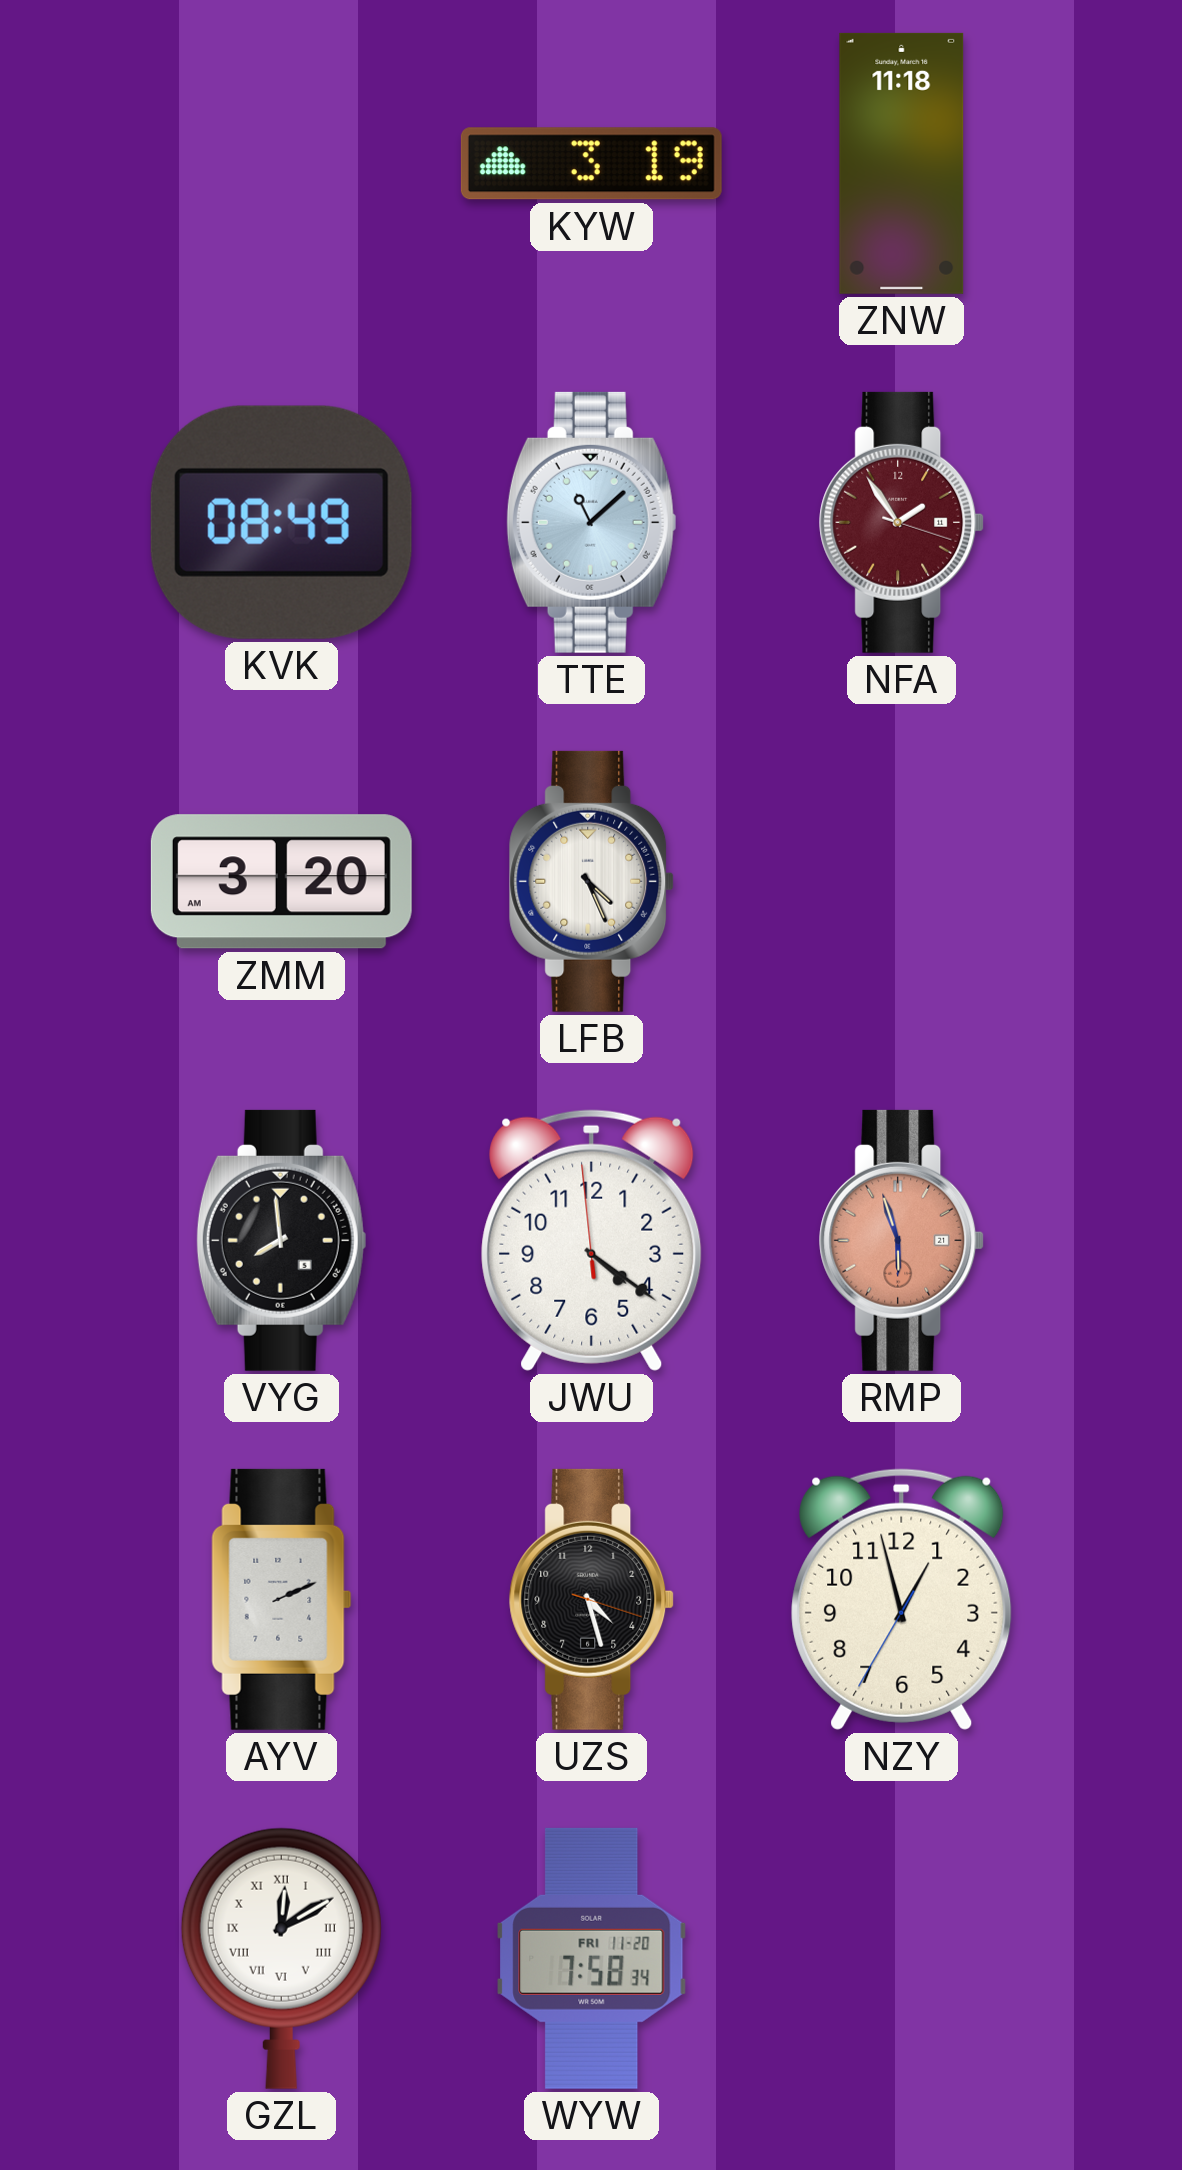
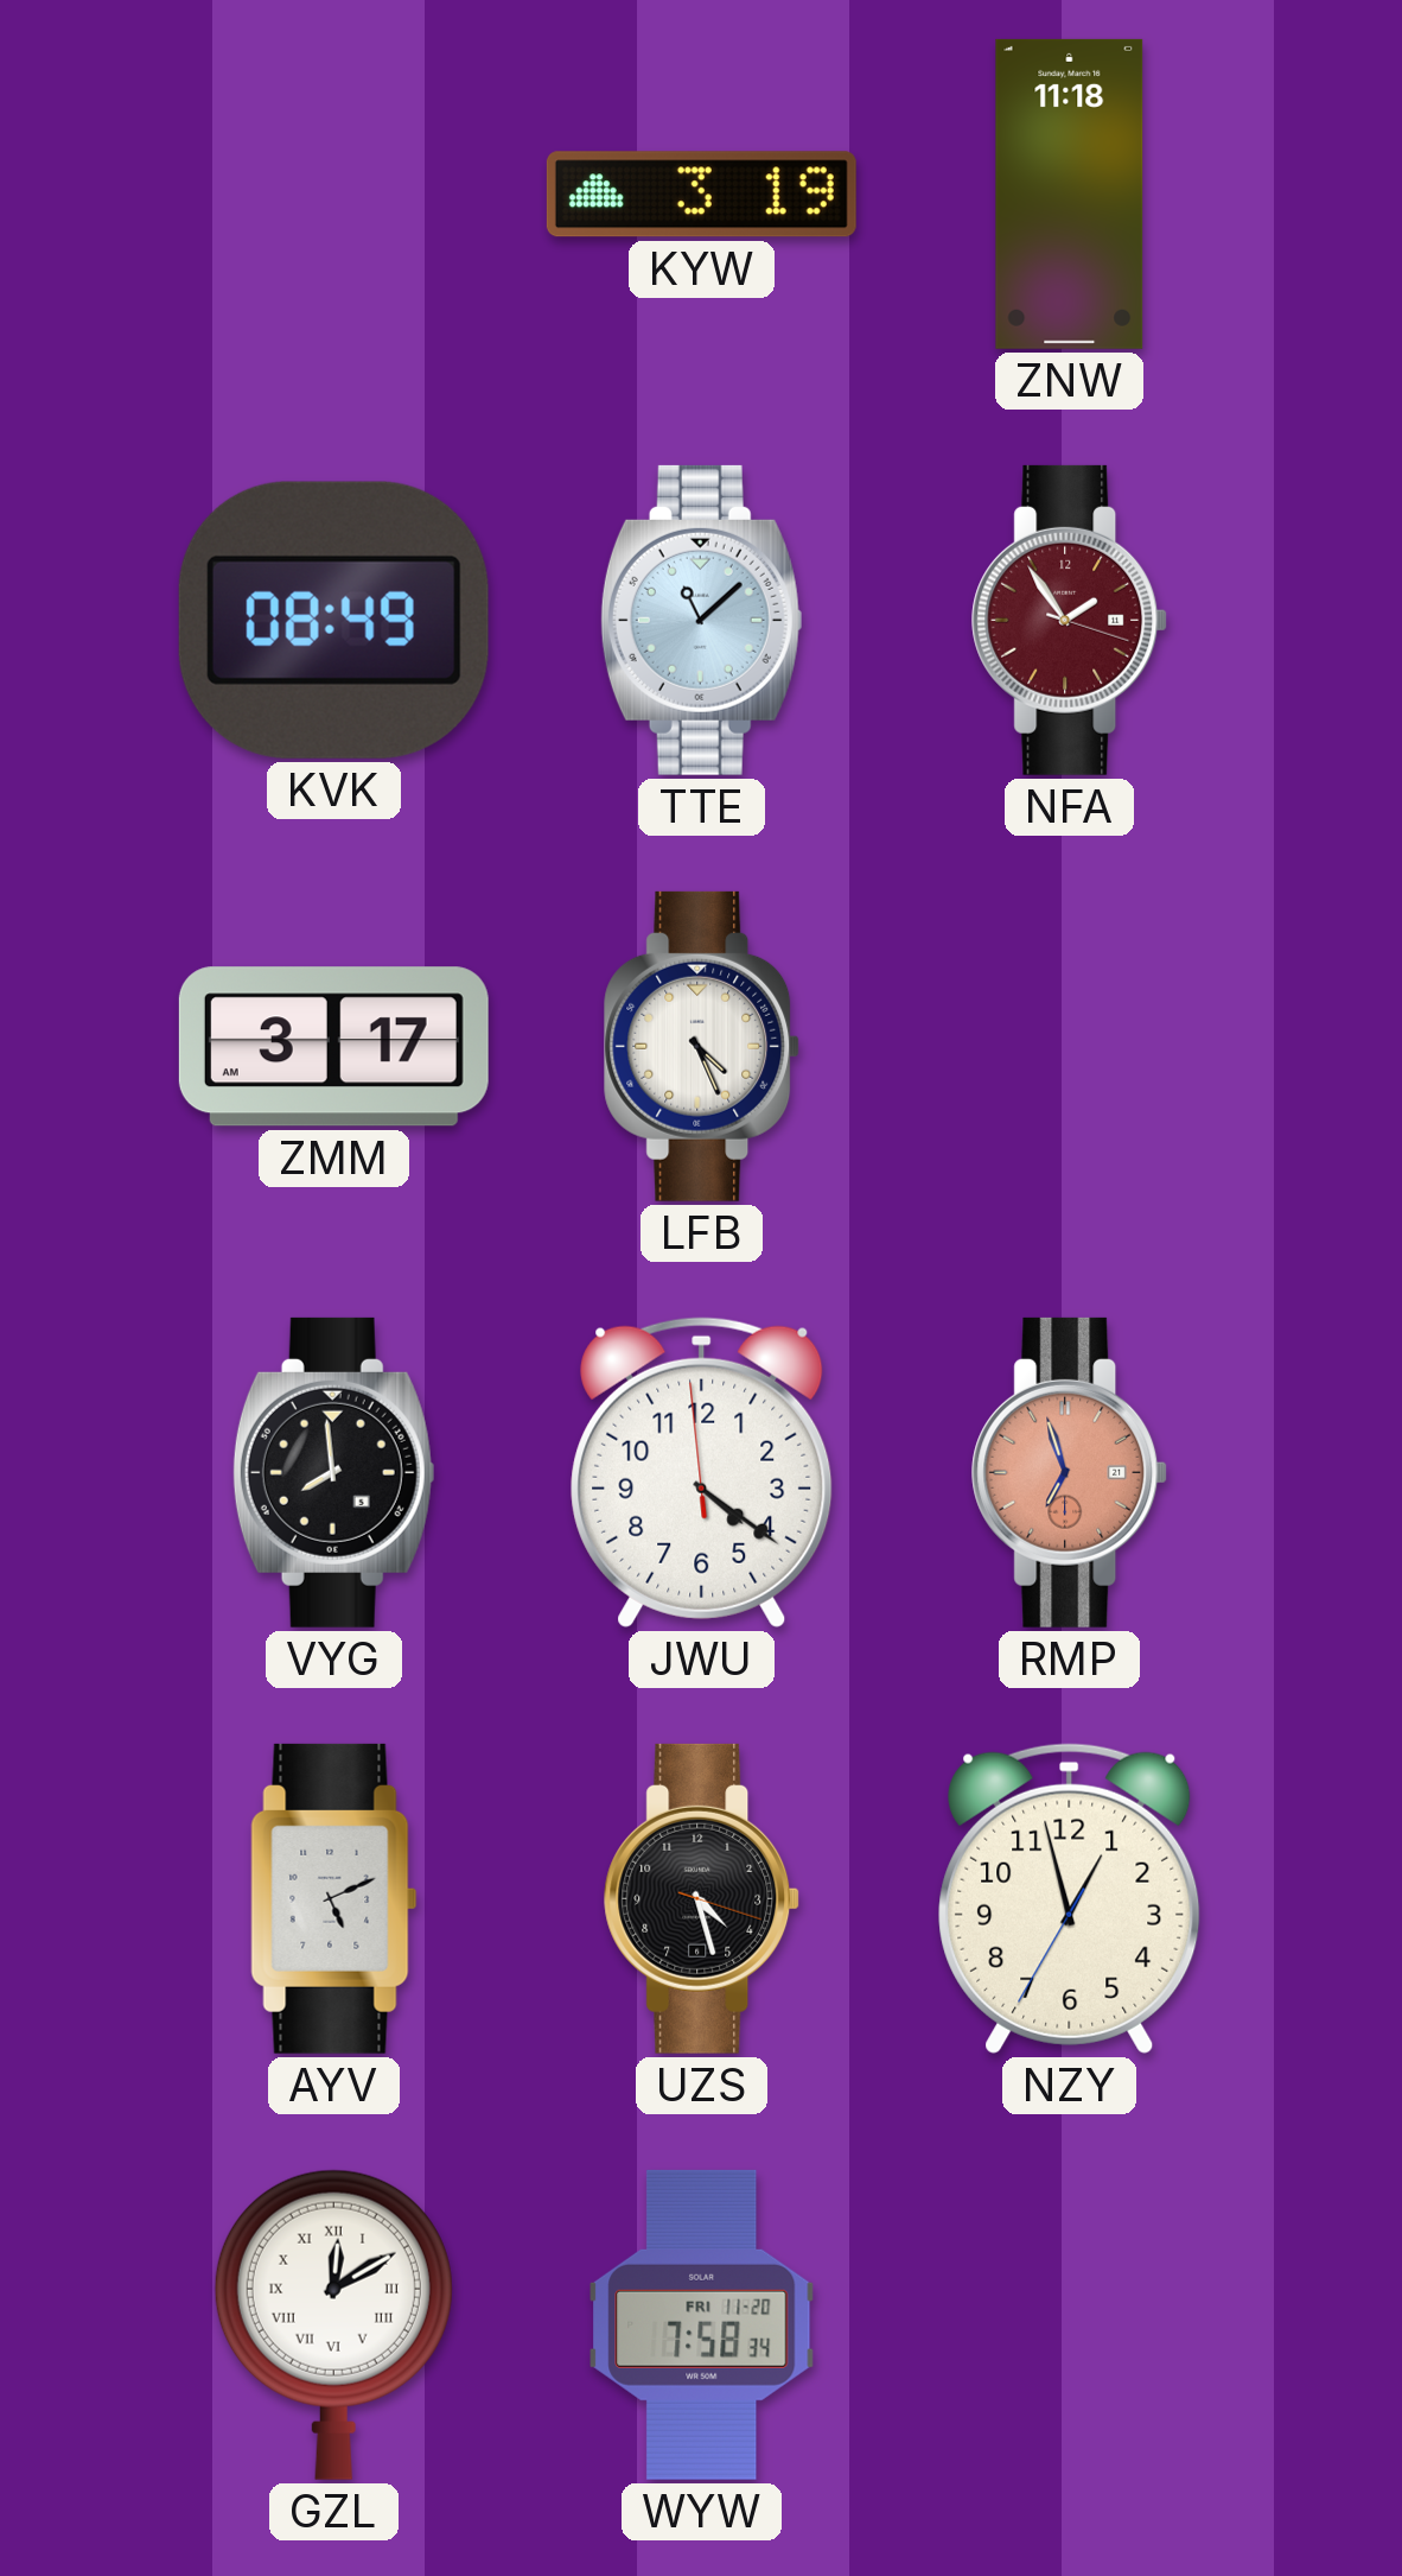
ZMM: 3:20 -> 3:17 (333, 1047)
RMP: 5:57 -> 6:57 (1070, 1472)
AYV: 2:11 -> 5:11 (334, 1898)
